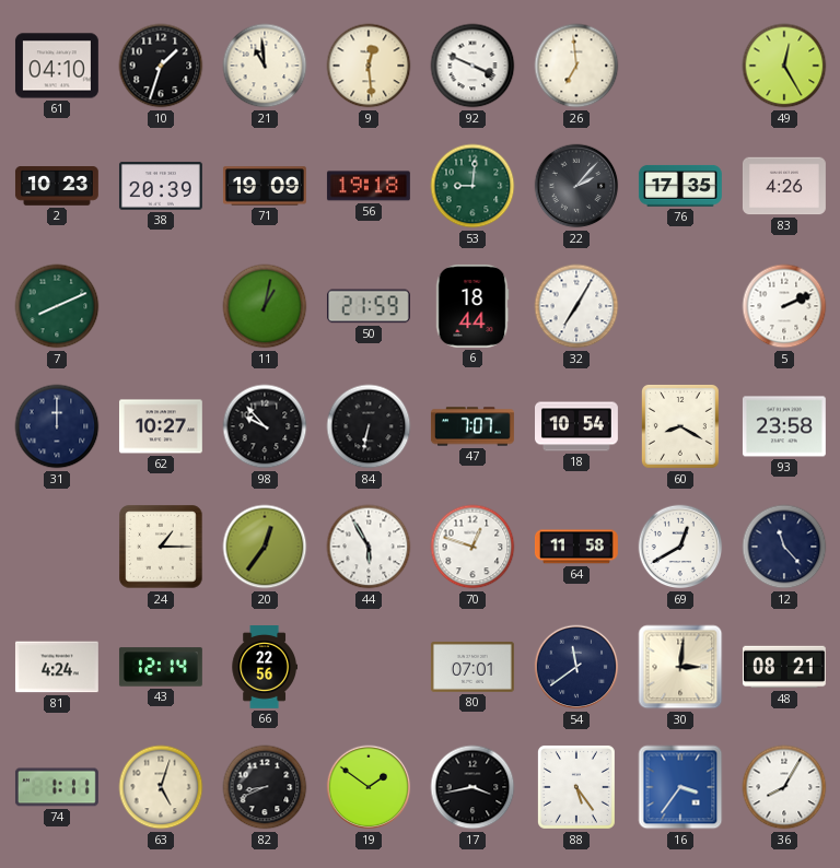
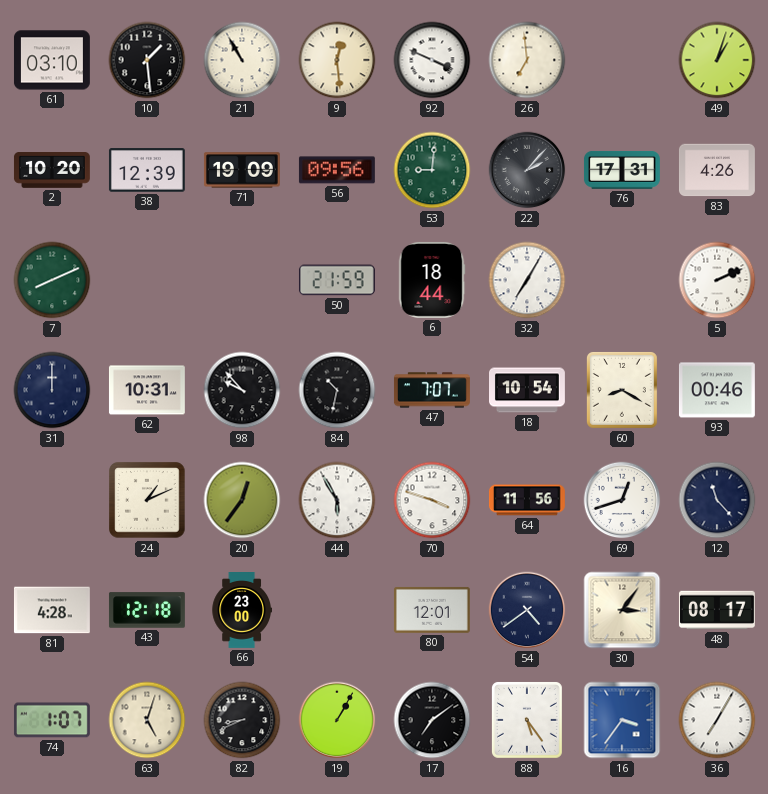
61: 04:10 -> 03:10 (52, 60)
10: 1:33 -> 1:29 (147, 60)
21: 10:59 -> 10:55 (242, 60)
49: 12:25 -> 1:03 (717, 60)
2: 10:23 -> 10:20 (52, 171)
38: 20:39 -> 12:39 (147, 170)
56: 19:18 -> 09:56 (337, 170)
76: 17:35 -> 17:31 (622, 170)
11: 1:02 -> none (265, 306)
62: 10:27 -> 10:31 (147, 390)
84: 6:32 -> 10:32 (337, 390)
93: 23:58 -> 00:46 (717, 390)
24: 1:15 -> 1:11 (147, 500)
70: 12:48 -> 3:48 (432, 500)
64: 11:58 -> 11:56 (527, 500)
69: 12:40 -> 12:42 (622, 500)
81: 4:24 -> 4:28 (52, 610)
43: 12:14 -> 12:18 (147, 610)
66: 22:56 -> 23:00 (241, 611)
80: 07:01 -> 12:01 (432, 610)
54: 11:39 -> 4:39 (527, 610)
30: 3:01 -> 3:06 (622, 610)
48: 08:21 -> 08:17 (717, 610)
74: 1:11 -> 1:07 (52, 720)
19: 1:51 -> 1:05 (337, 720)
17: 3:43 -> 7:09 (432, 720)
36: 8:05 -> 7:05 (717, 720)
